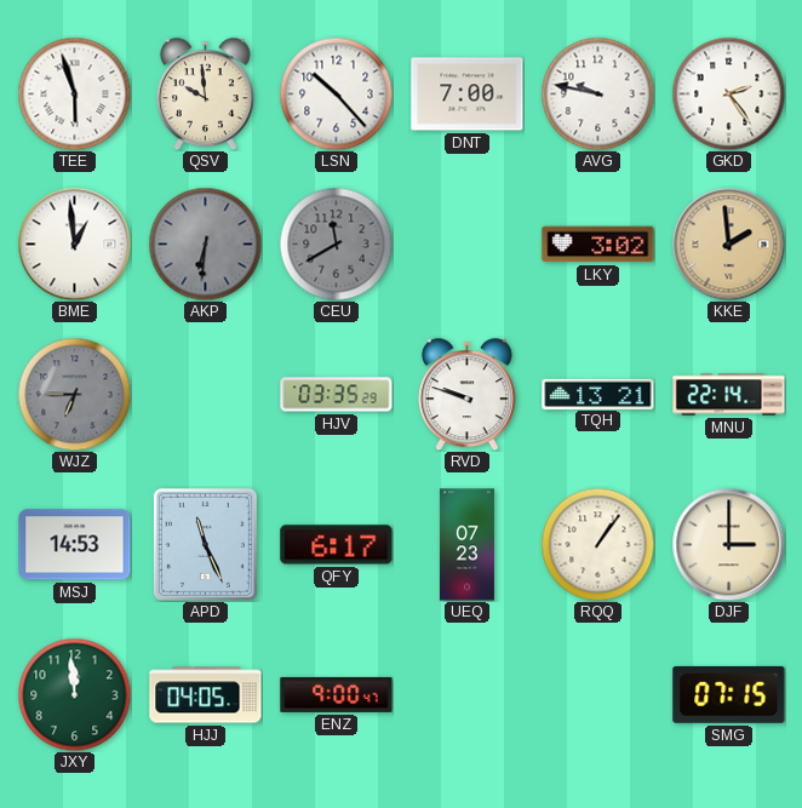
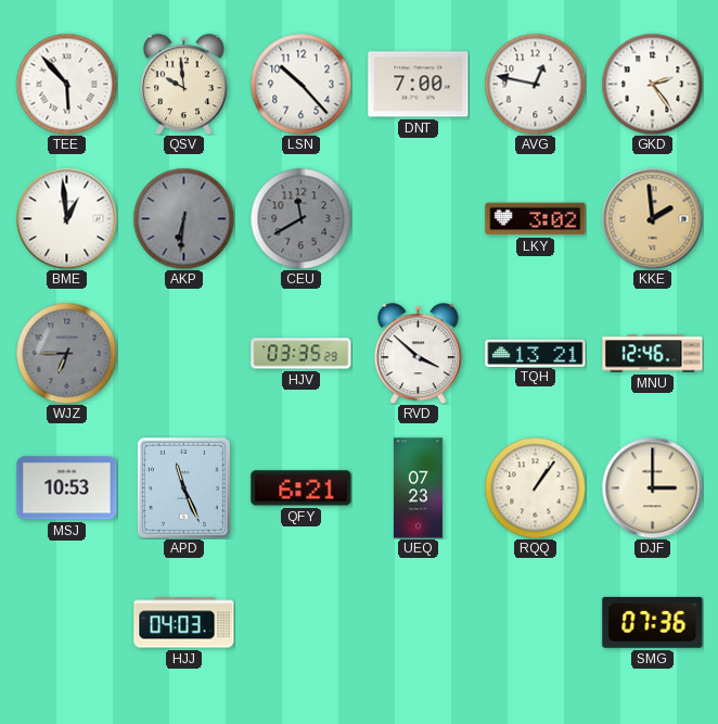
TEE: 5:57 -> 5:53 (66, 84)
AVG: 9:47 -> 12:47 (535, 84)
RVD: 9:48 -> 3:52 (418, 353)
MNU: 22:14 -> 12:46 (653, 354)
MSJ: 14:53 -> 10:53 (67, 488)
QFY: 6:17 -> 6:21 (302, 488)
JXY: 11:59 -> none (74, 694)
HJJ: 04:05 -> 04:03 (184, 623)
ENZ: 9:00 -> none (337, 694)
SMG: 07:15 -> 07:36 (653, 622)
